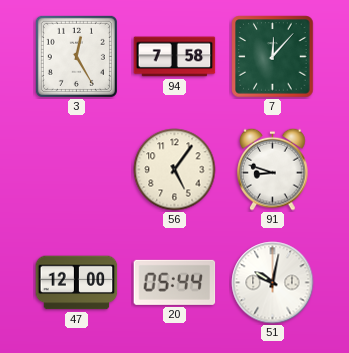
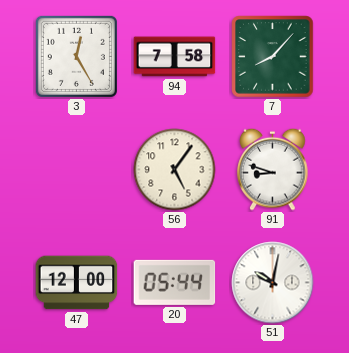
7: 12:07 -> 8:07 (273, 57)
